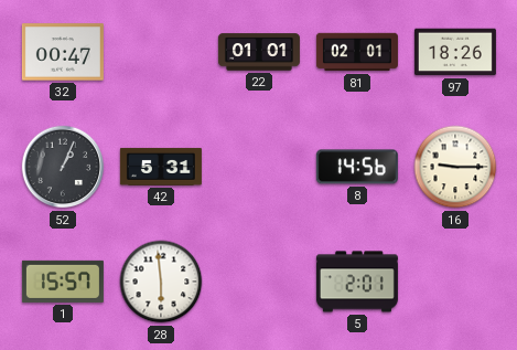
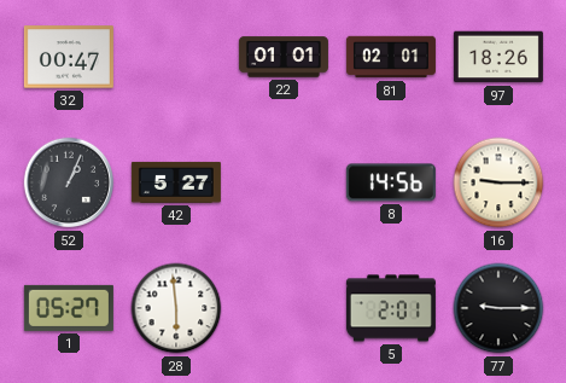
42: 5:31 -> 5:27 (176, 182)
1: 15:57 -> 05:27 (69, 308)
77: none -> 9:15 (498, 308)
